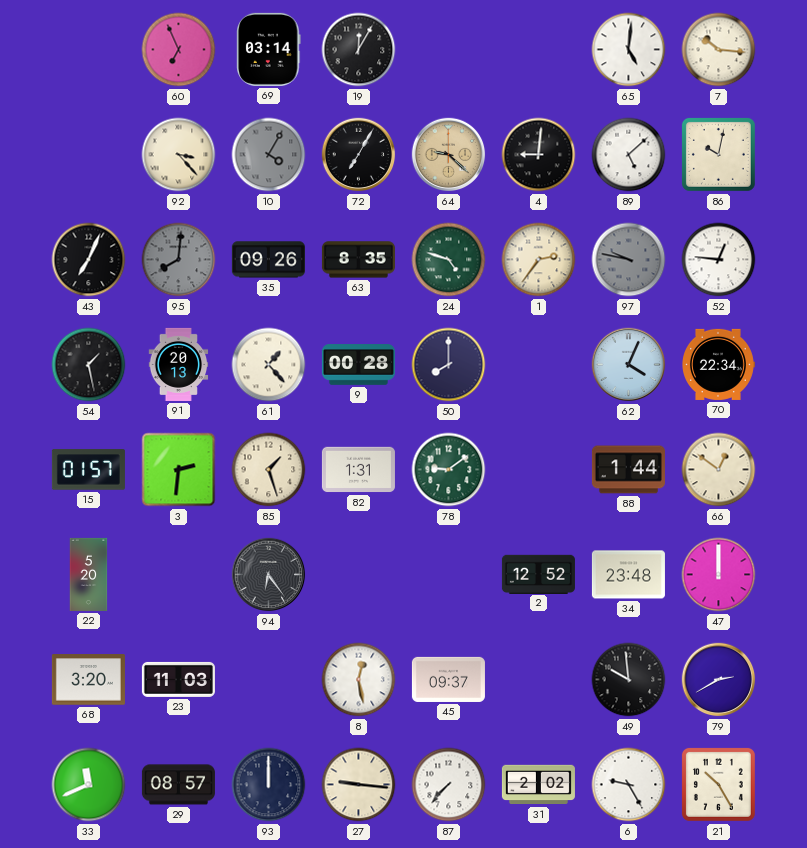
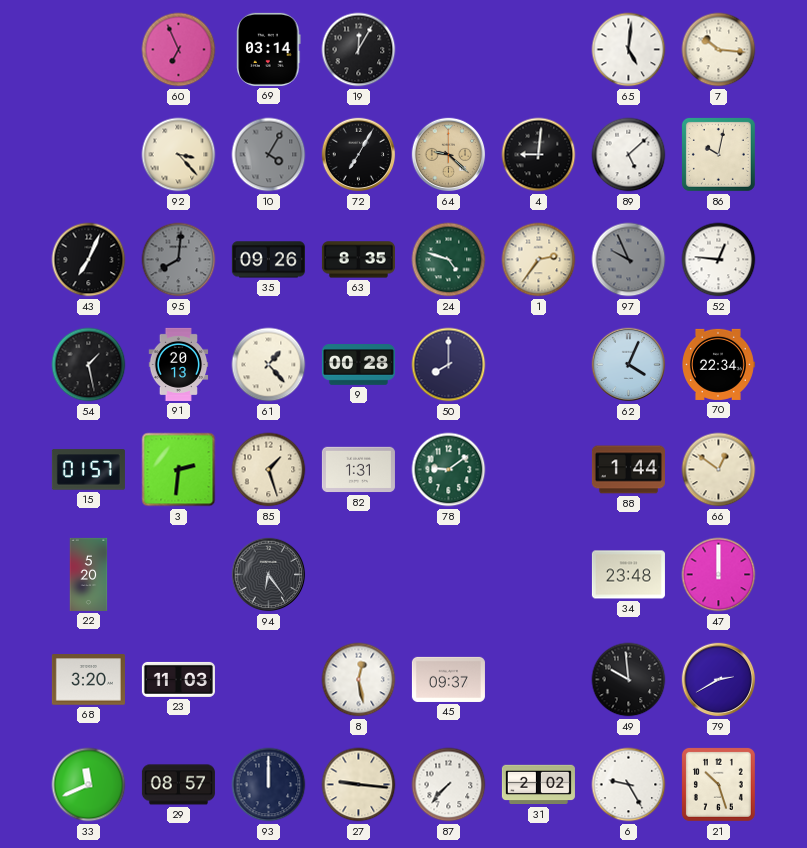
97: 9:47 -> 9:56 (629, 260)
2: 12:52 -> none (538, 574)
21: 10:25 -> 10:27 (718, 784)
